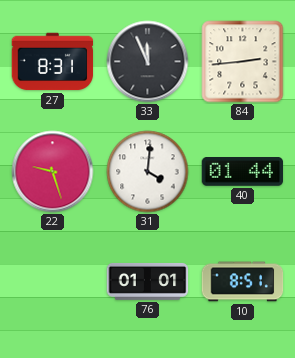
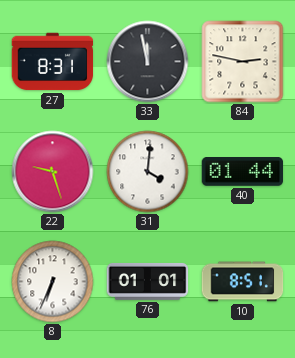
33: 11:56 -> 11:58 (148, 62)
84: 2:44 -> 2:47 (243, 62)
8: none -> 6:34 (53, 282)
